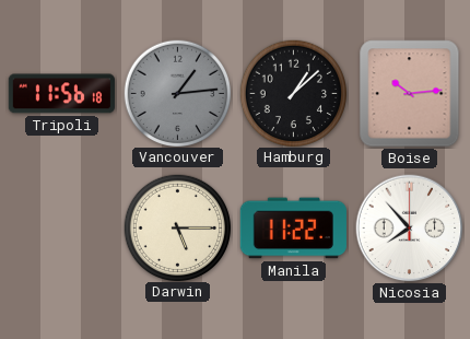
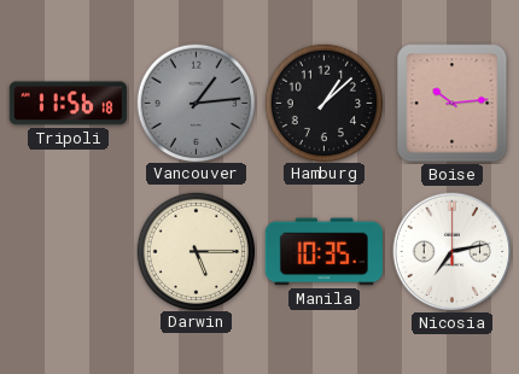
Manila: 11:22 -> 10:35 (323, 252)
Nicosia: 7:53 -> 7:13 (453, 252)
